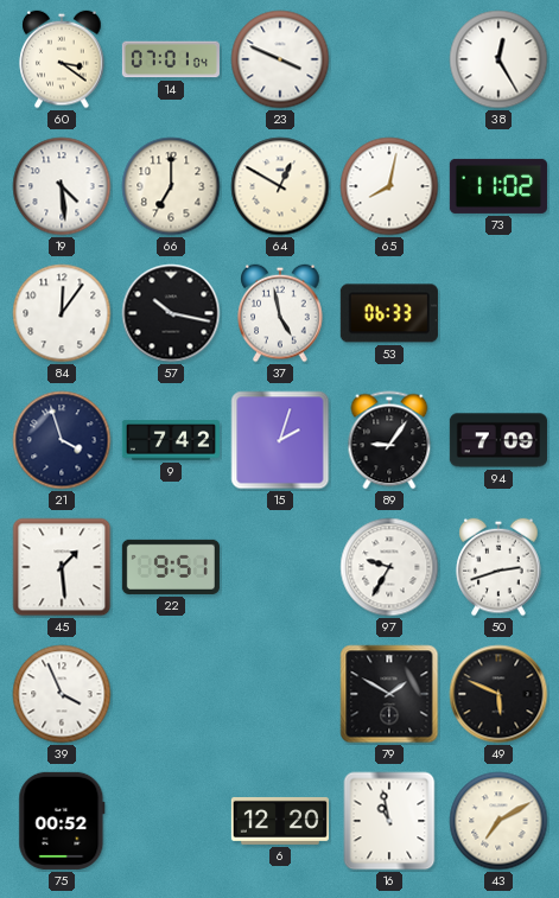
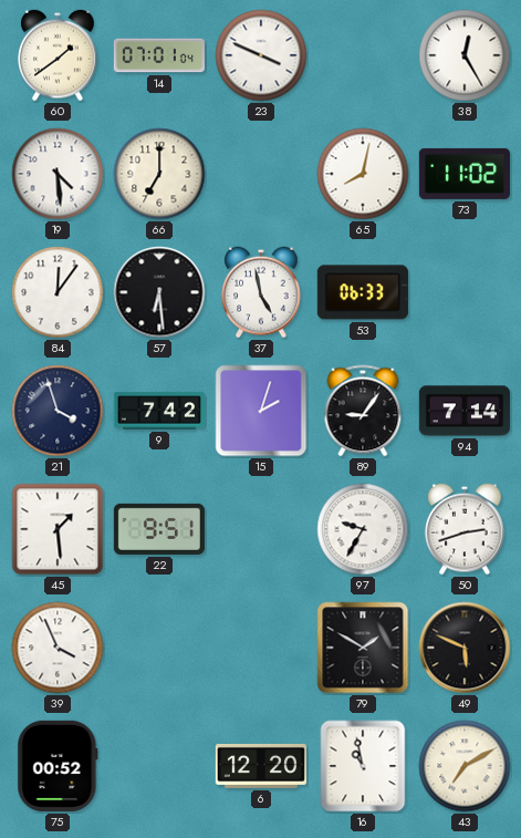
60: 3:21 -> 1:39 (58, 55)
64: 12:50 -> none (280, 186)
57: 10:17 -> 6:29 (159, 292)
94: 7:09 -> 7:14 (465, 411)
